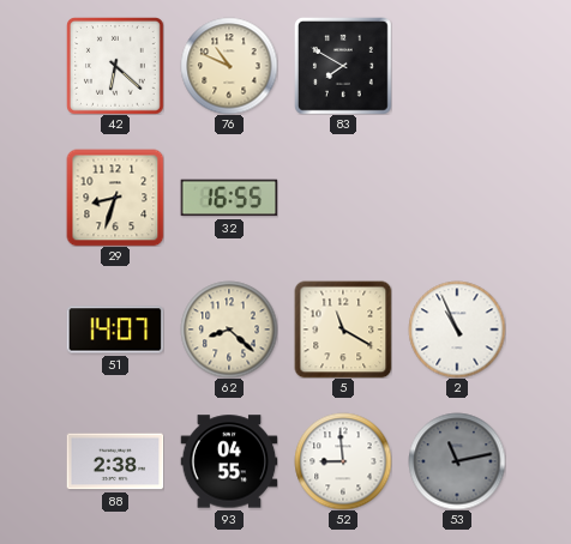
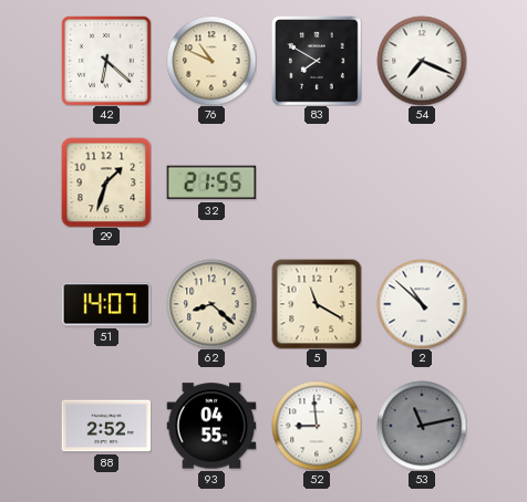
54: none -> 7:19 (422, 61)
29: 8:33 -> 1:33 (106, 182)
32: 16:55 -> 21:55 (211, 182)
2: 10:56 -> 10:52 (422, 304)
88: 2:38 -> 2:52 (106, 426)
